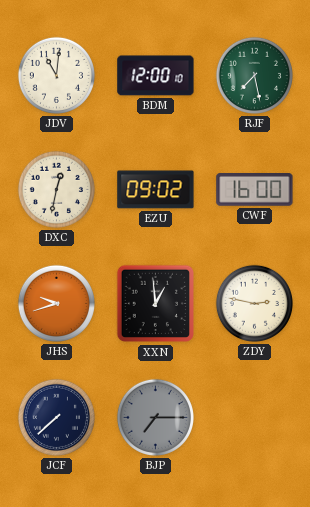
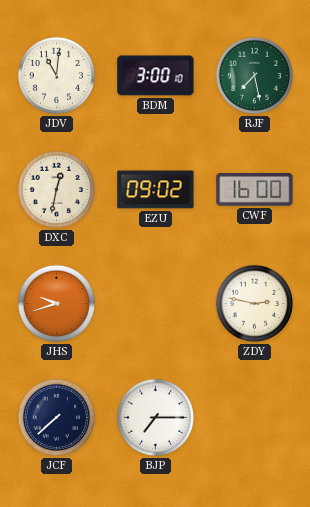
BDM: 12:00 -> 3:00 (156, 76)
XXN: 12:59 -> none (156, 304)
BJP dial: grey -> white (155, 417)
